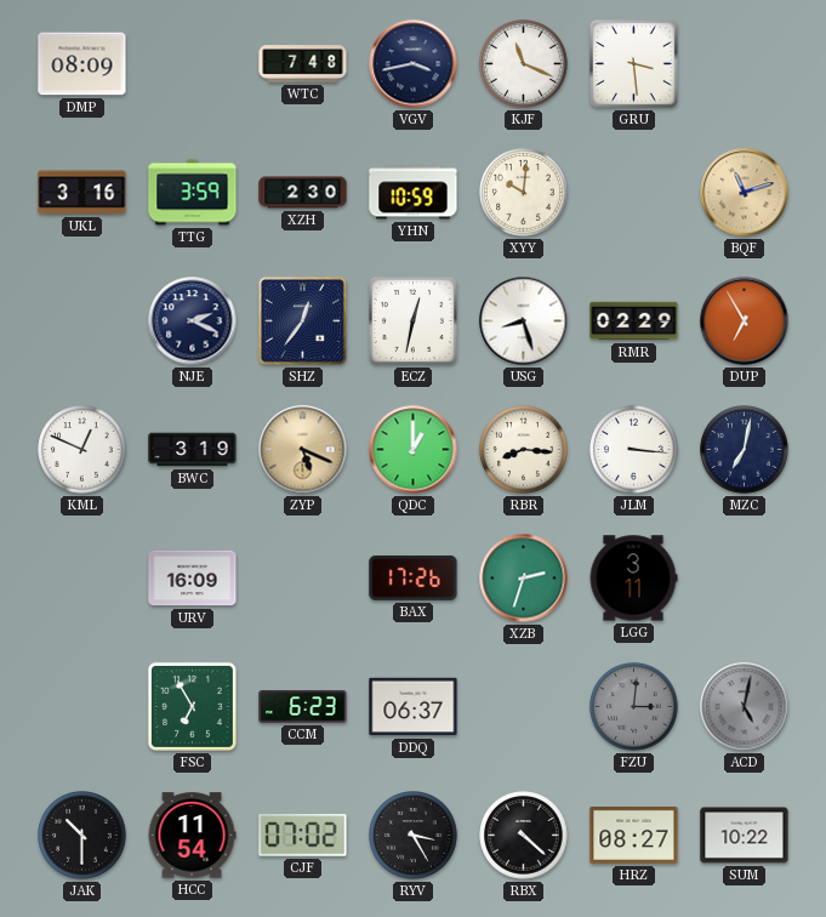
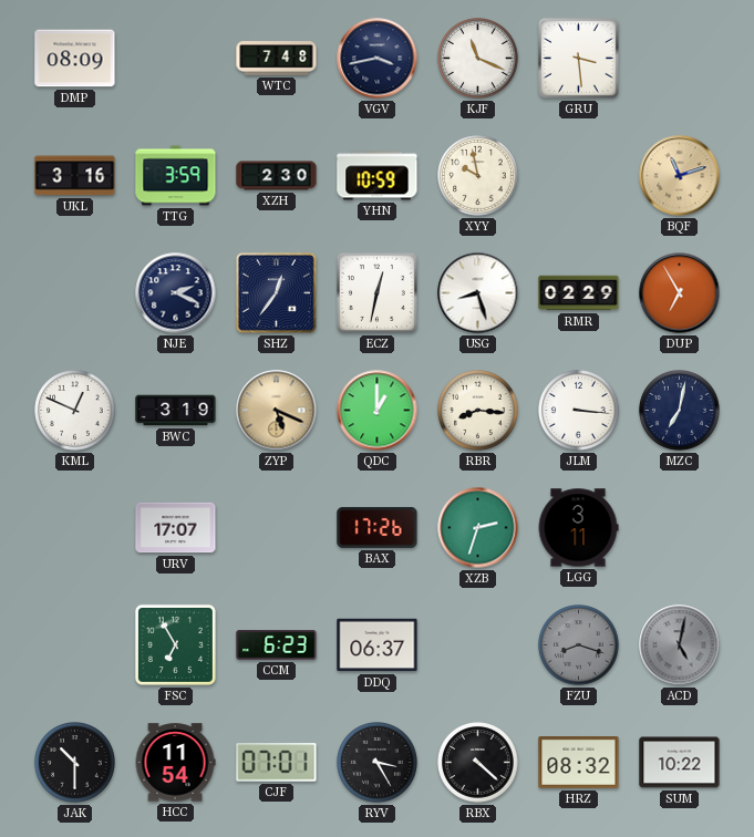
XYY: 10:01 -> 9:58 (478, 176)
URV: 16:09 -> 17:07 (176, 528)
FZU: 3:01 -> 8:18 (579, 645)
CJF: 07:02 -> 07:01 (277, 763)
HRZ: 08:27 -> 08:32 (579, 763)
